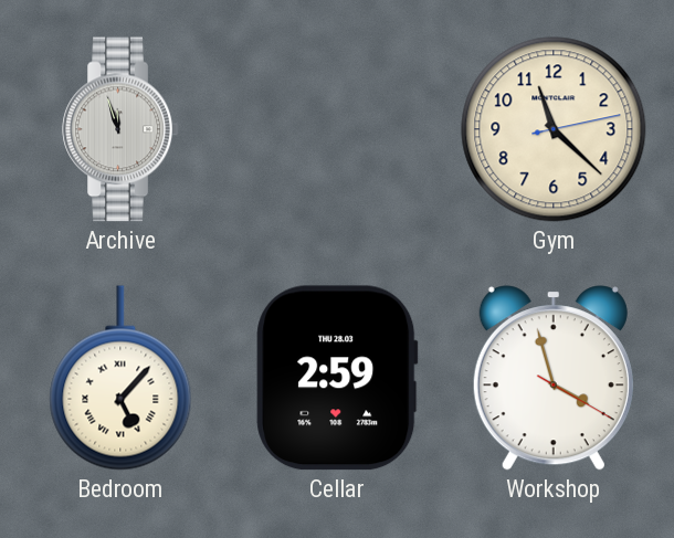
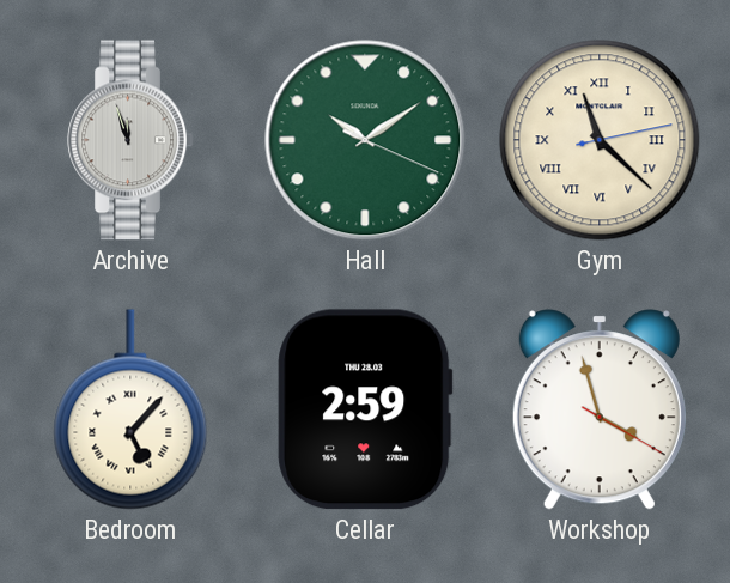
Hall: none -> 10:09 (365, 140)
Gym numerals: Arabic -> Roman (600, 140)
